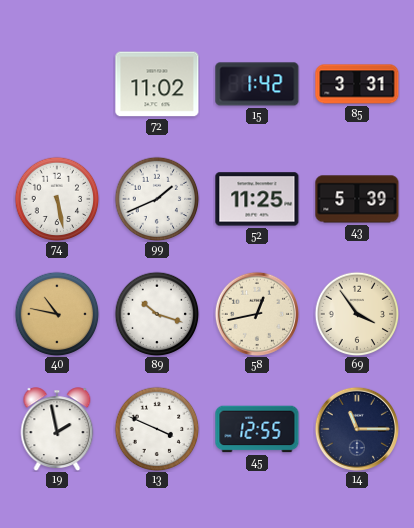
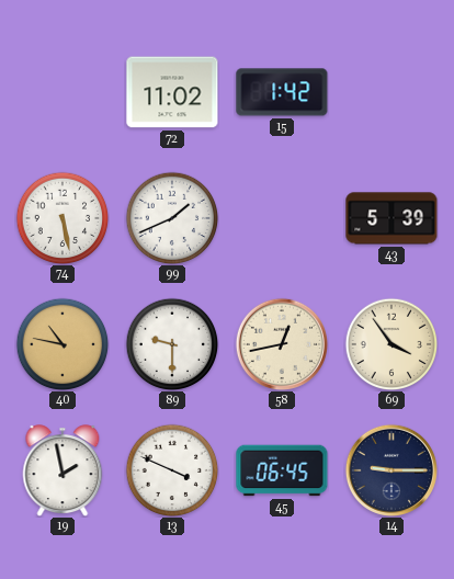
85: 3:31 -> none (357, 84)
52: 11:25 -> none (257, 199)
89: 10:18 -> 9:30 (172, 344)
45: 12:55 -> 06:45 (282, 470)
14: 11:15 -> 9:15 (390, 469)
